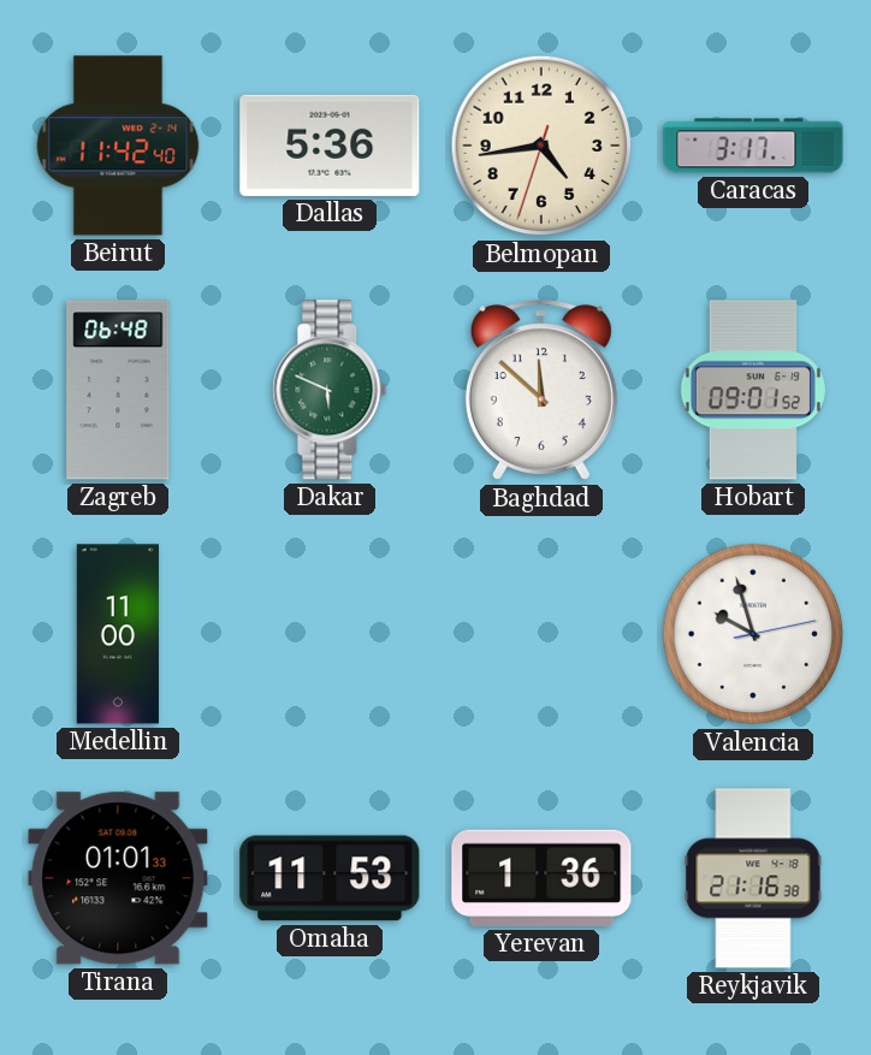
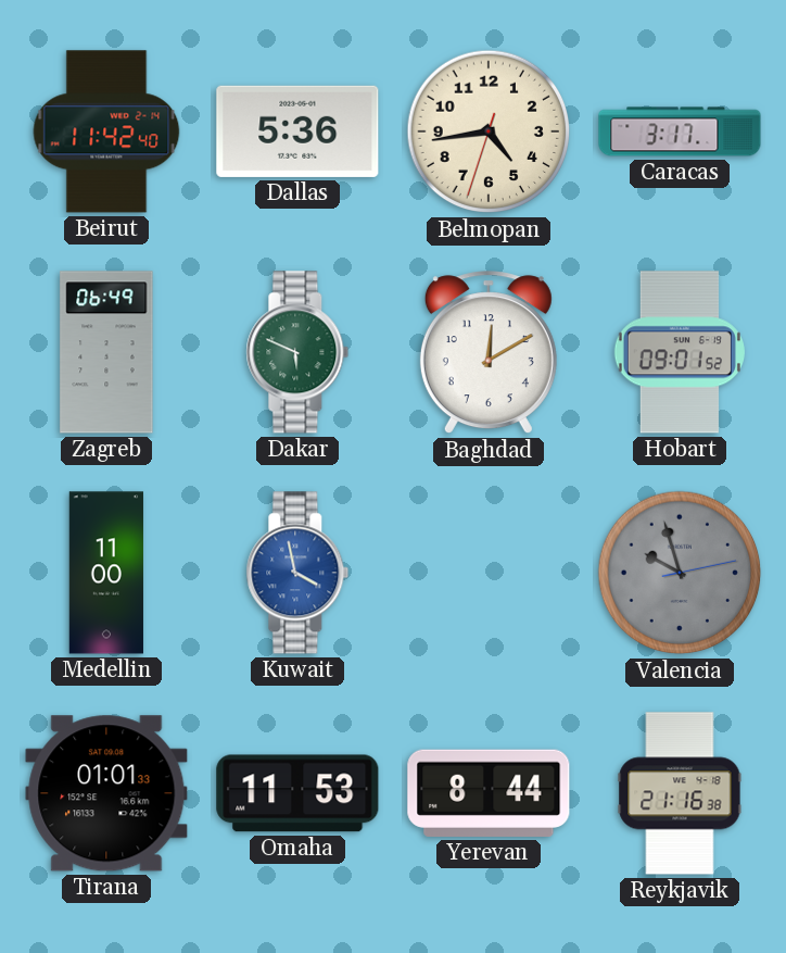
Zagreb: 06:48 -> 06:49 (106, 352)
Baghdad: 11:52 -> 12:10 (489, 353)
Kuwait: none -> 3:58 (297, 573)
Valencia dial: white -> grey (680, 573)
Yerevan: 1:36 -> 8:44 (489, 793)
